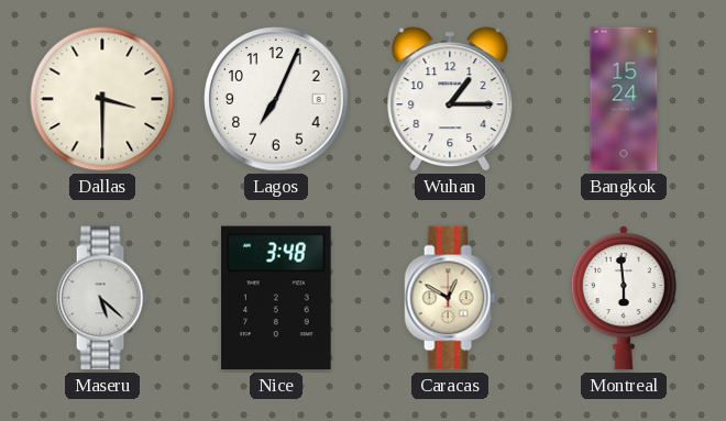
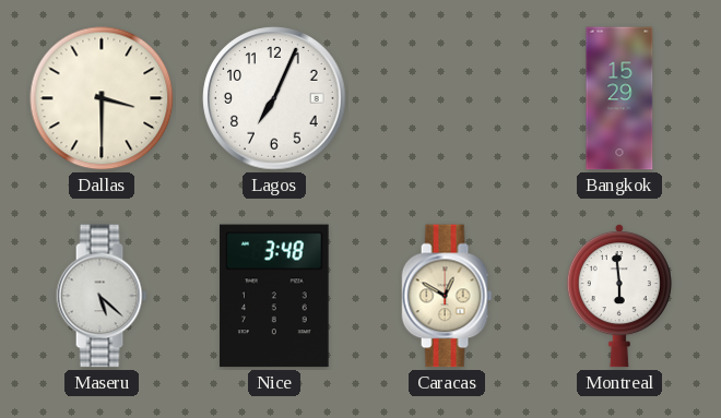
Wuhan: 1:15 -> none (450, 99)
Bangkok: 15:24 -> 15:29 (619, 98)
